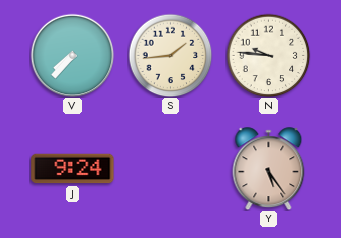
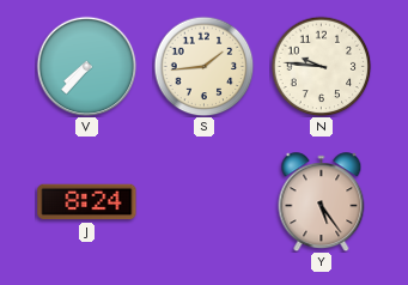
J: 9:24 -> 8:24 (87, 202)
